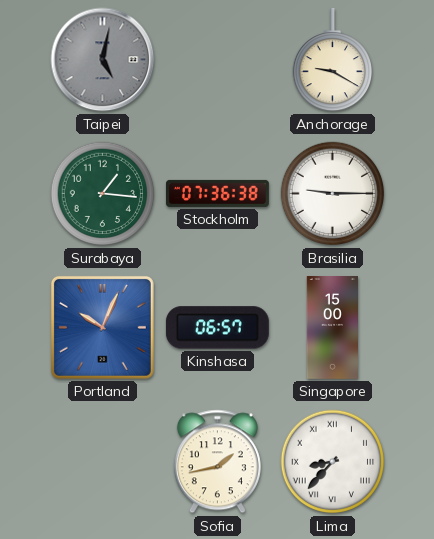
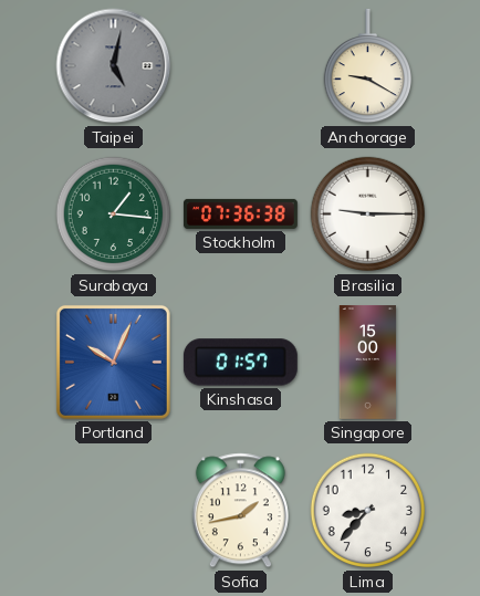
Kinshasa: 06:57 -> 01:57 (240, 363)
Lima numerals: Roman -> Arabic (368, 511)
